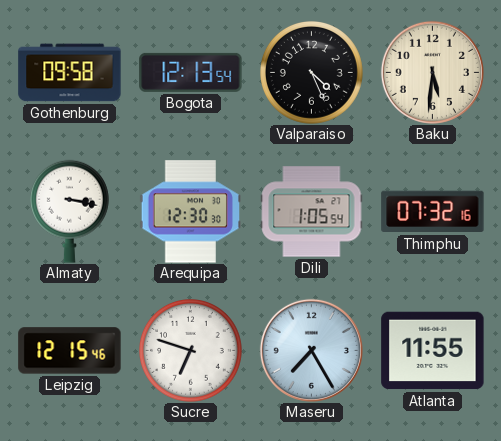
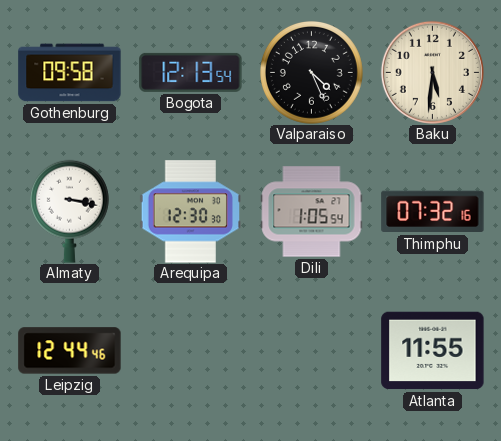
Leipzig: 12:15 -> 12:44 (70, 351)
Sucre: 6:48 -> none (191, 351)
Maseru: 7:25 -> none (311, 350)
